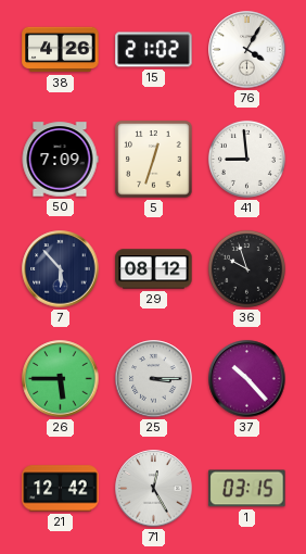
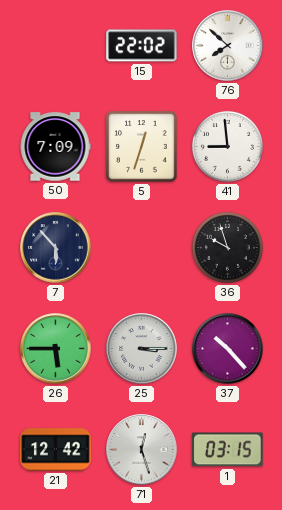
38: 4:26 -> none (61, 50)
15: 21:02 -> 22:02 (142, 46)
76: 4:05 -> 7:52 (228, 46)
29: 08:12 -> none (154, 269)
71: 12:25 -> 12:27 (142, 450)
